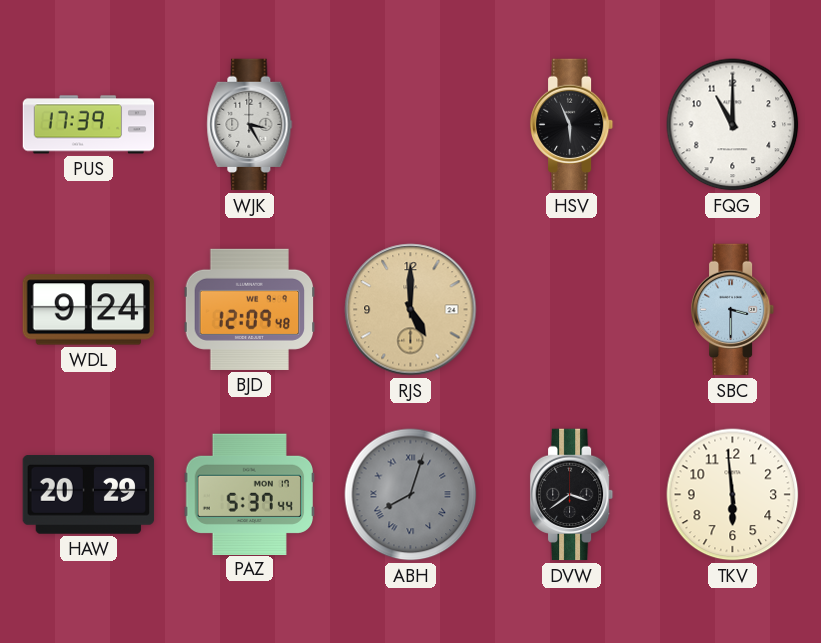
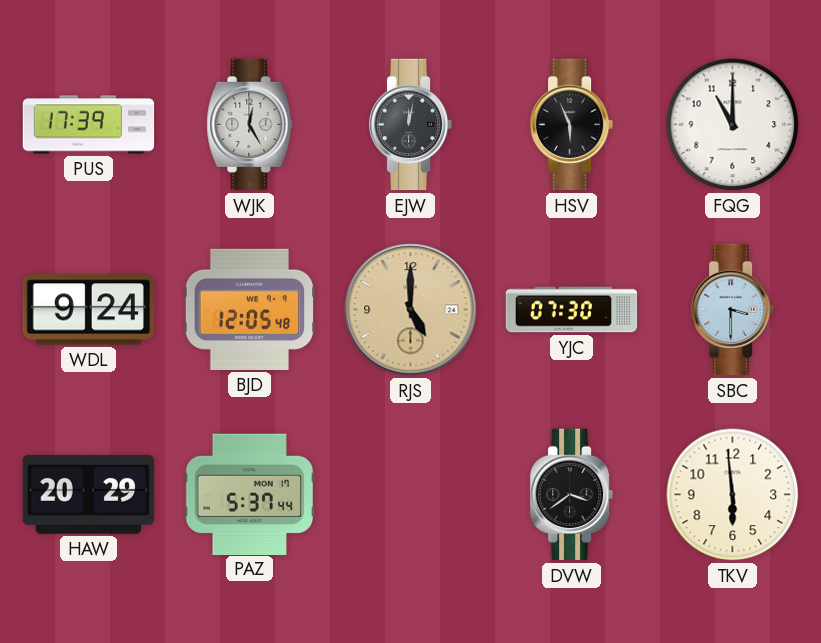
WJK: 3:25 -> 12:25 (250, 125)
EJW: none -> 12:02 (411, 125)
BJD: 12:09 -> 12:05 (250, 309)
YJC: none -> 07:30 (572, 310)
ABH: 8:03 -> none (411, 495)
